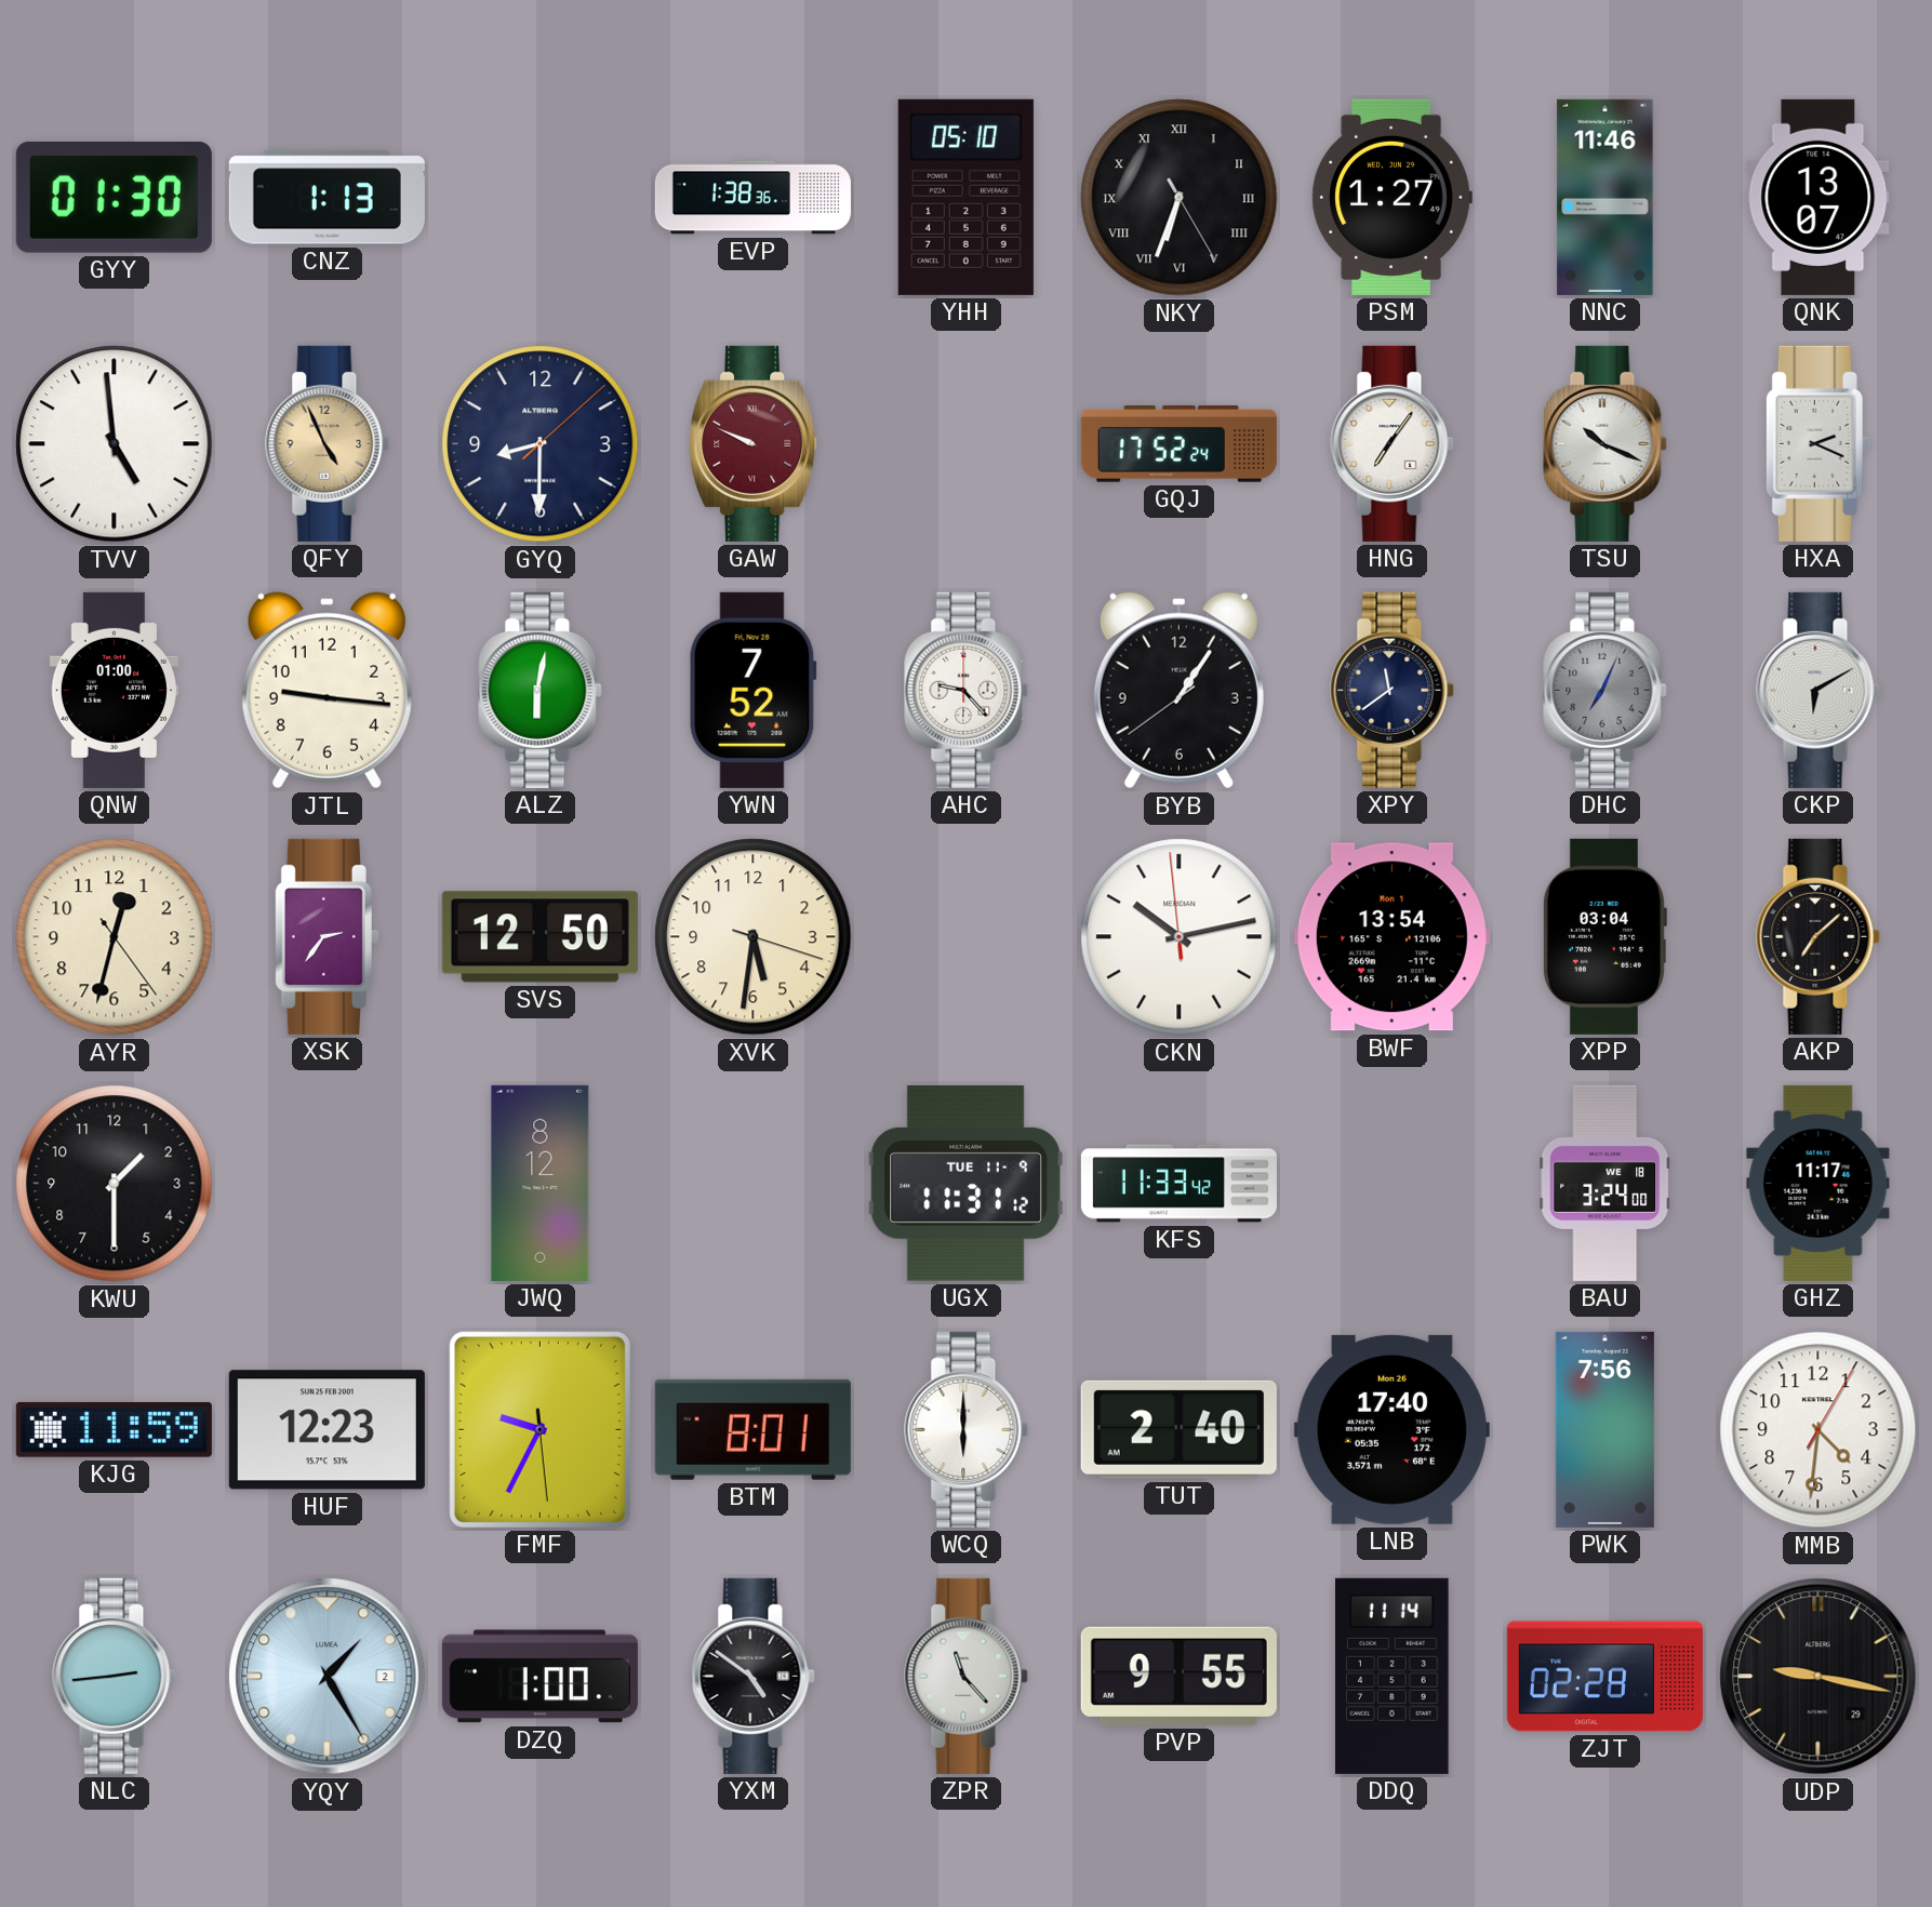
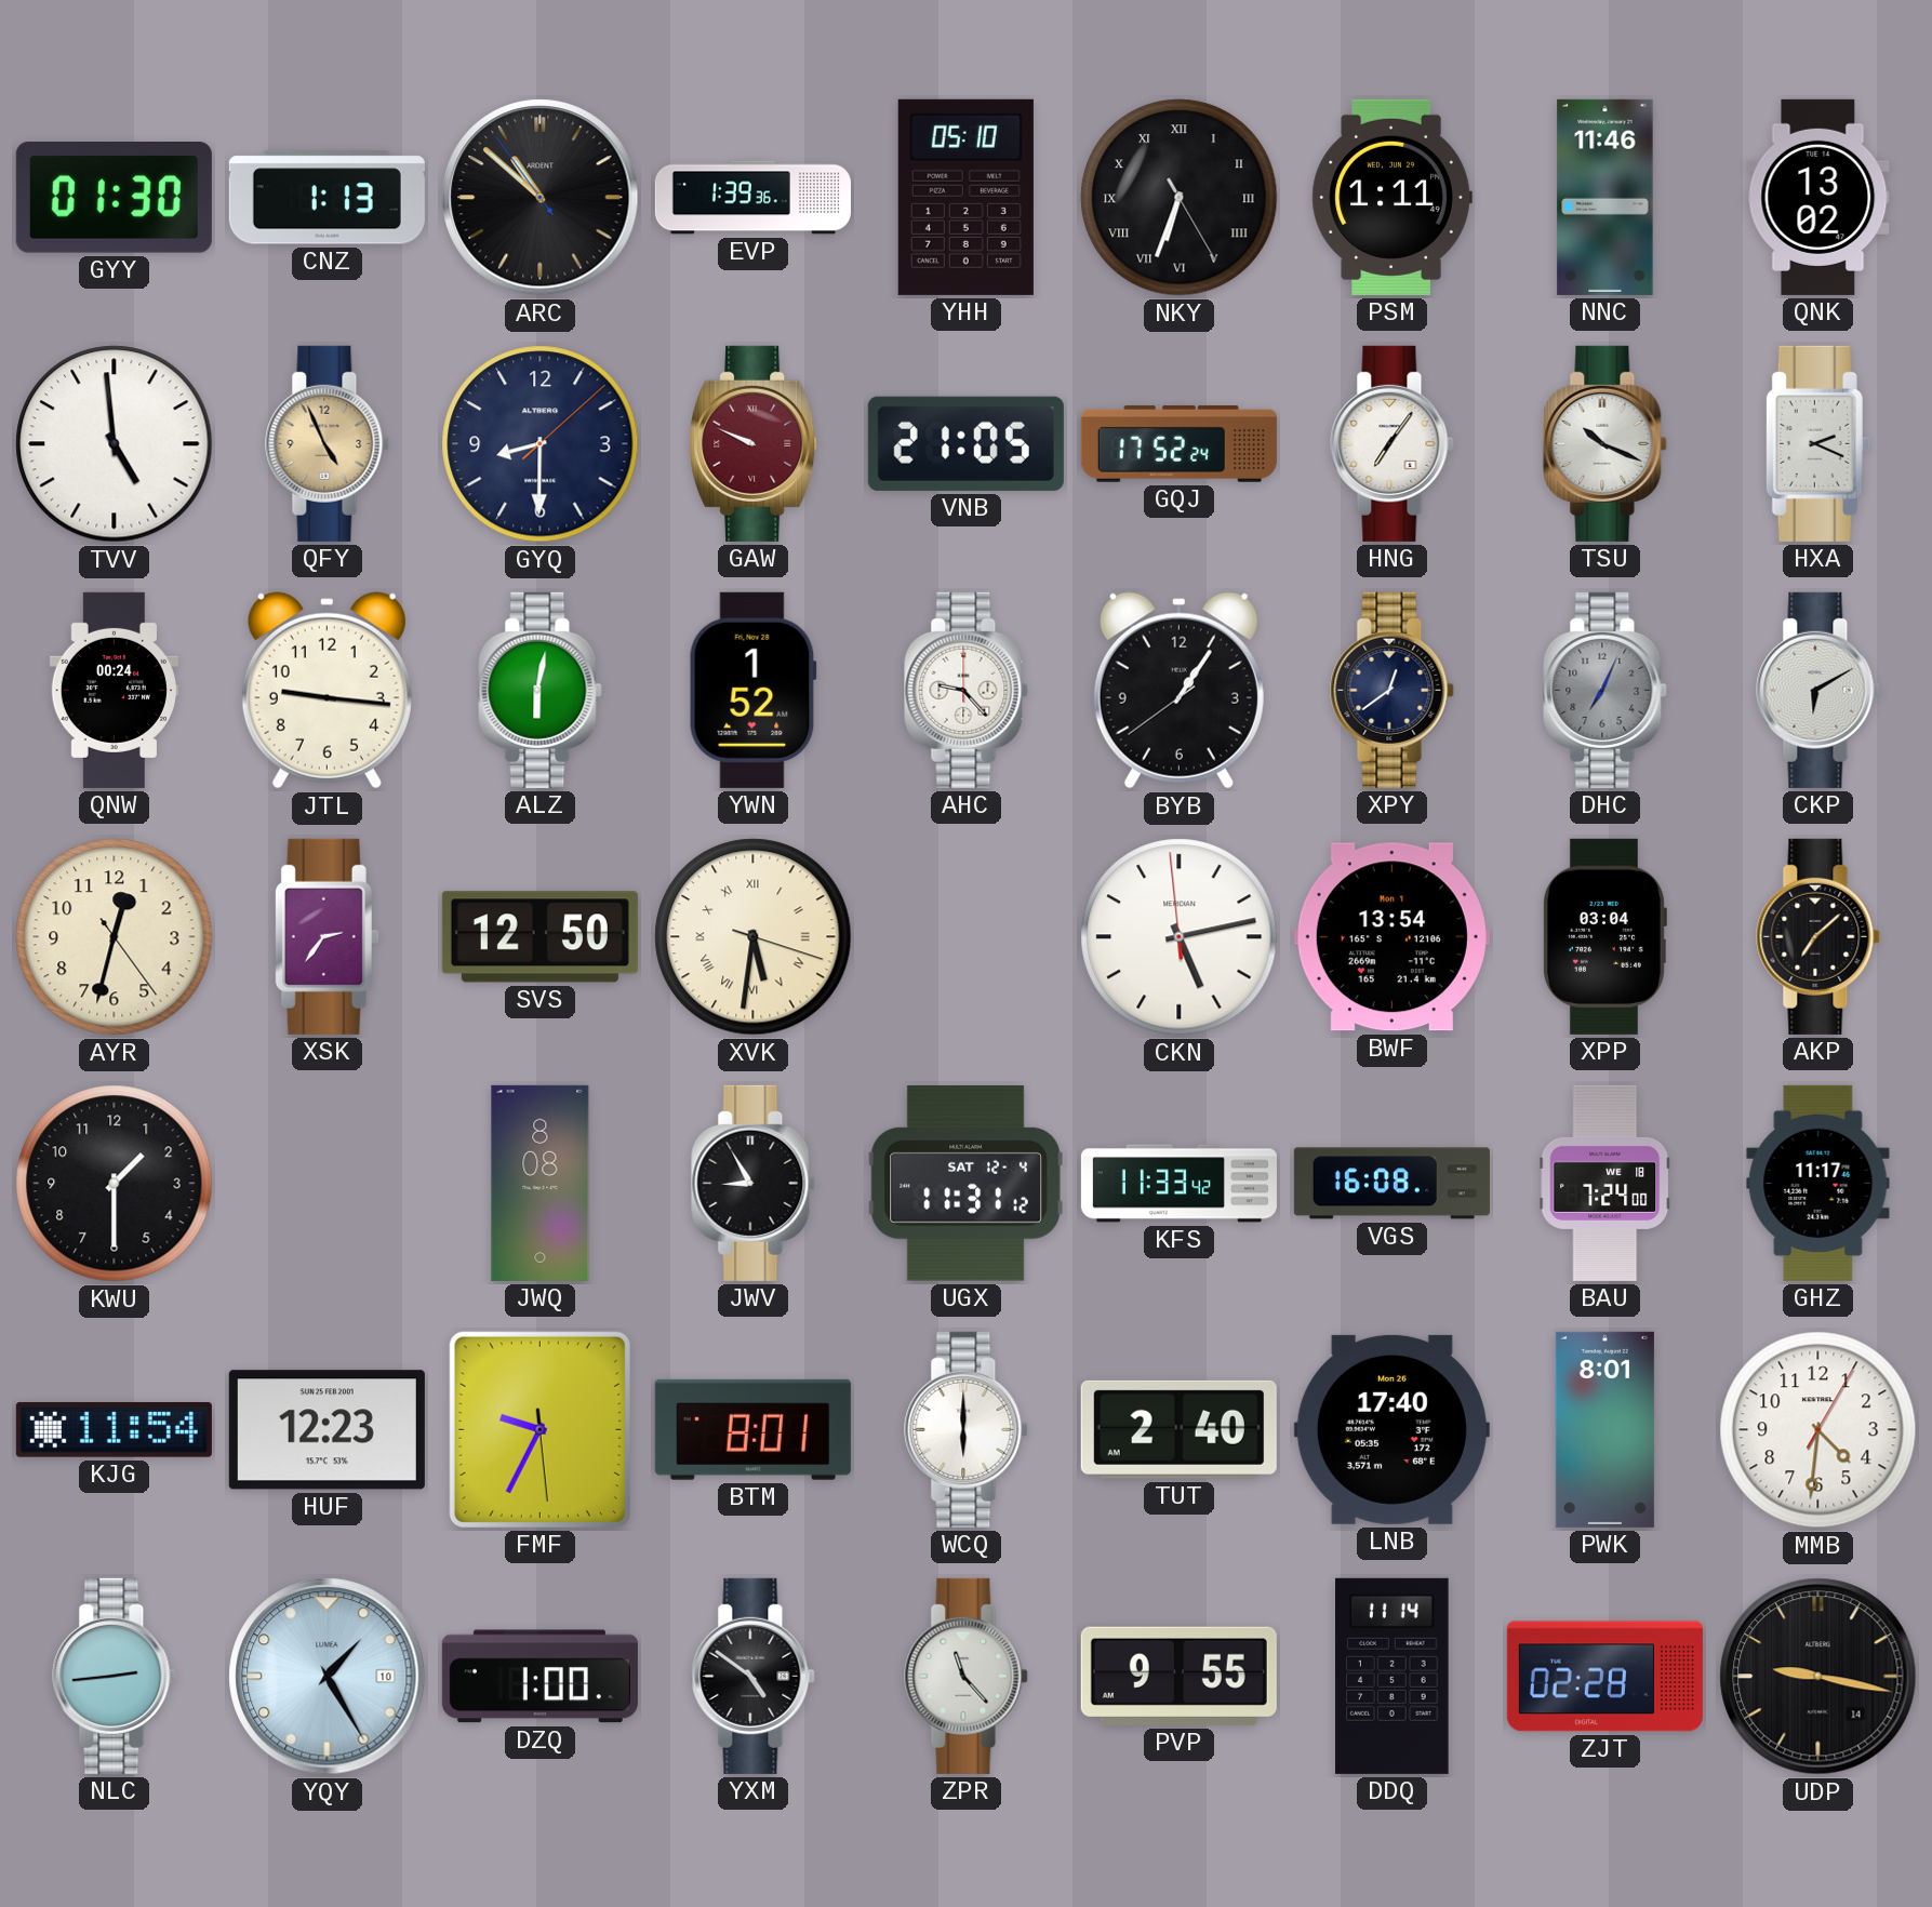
ARC: none -> 10:51 (541, 198)
EVP: 1:38 -> 1:39 (752, 198)
PSM: 1:27 -> 1:11 (1391, 197)
QNK: 13:07 -> 13:02 (1818, 197)
VNB: none -> 21:05 (965, 443)
QNW: 01:00 -> 00:24 (114, 690)
YWN: 7:52 -> 1:52 (752, 690)
XPY: 11:39 -> 12:39 (1393, 690)
XVK numerals: Arabic -> Roman (754, 937)
CKN: 10:12 -> 5:12 (1180, 937)
JWQ: 8:12 -> 8:08 (541, 1183)
JWV: none -> 8:55 (754, 1183)
UGX date: TUE 11-9 -> SAT 12-4 (965, 1183)
VGS: none -> 16:08 (1391, 1184)
BAU: 3:24 -> 7:24 (1605, 1183)
KJG: 11:59 -> 11:54 (114, 1429)
PWK: 7:56 -> 8:01 (1604, 1429)
YQY date: 2 -> 10 (328, 1677)
UDP date: 29 -> 14 (1818, 1677)
